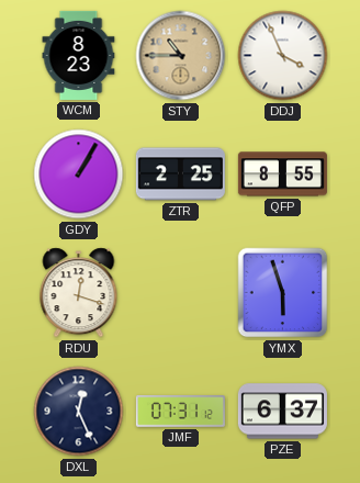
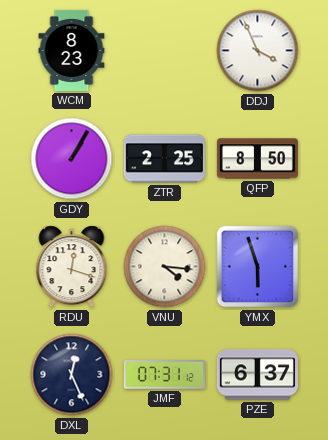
STY: 10:45 -> none (181, 56)
QFP: 8:55 -> 8:50 (257, 159)
VNU: none -> 4:16 (165, 267)
